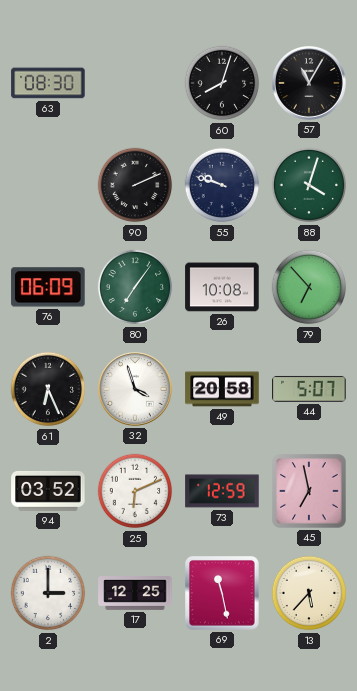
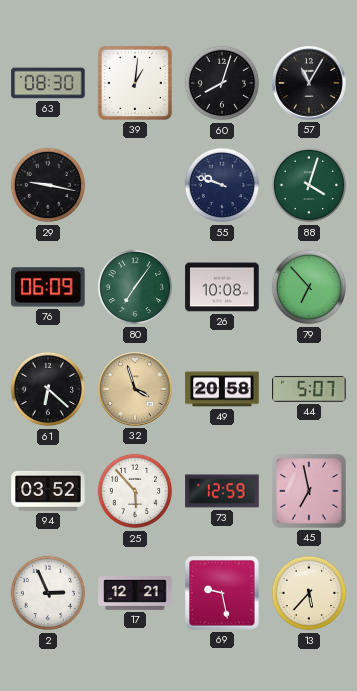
39: none -> 1:01 (135, 83)
29: none -> 9:17 (48, 185)
90: 2:11 -> none (135, 185)
61: 6:26 -> 6:22 (48, 389)
32 dial: white -> champagne (136, 390)
25: 6:11 -> 5:53 (135, 491)
2: 3:00 -> 2:56 (48, 593)
17: 12:25 -> 12:21 (135, 594)
69: 11:28 -> 9:28 (223, 594)
